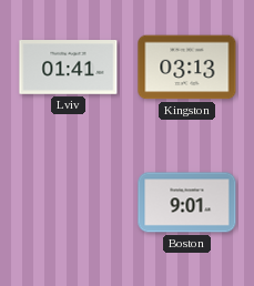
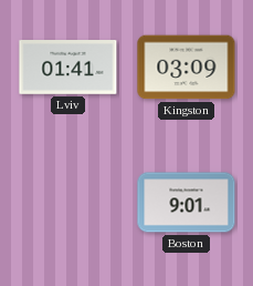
Kingston: 03:13 -> 03:09 (187, 68)
